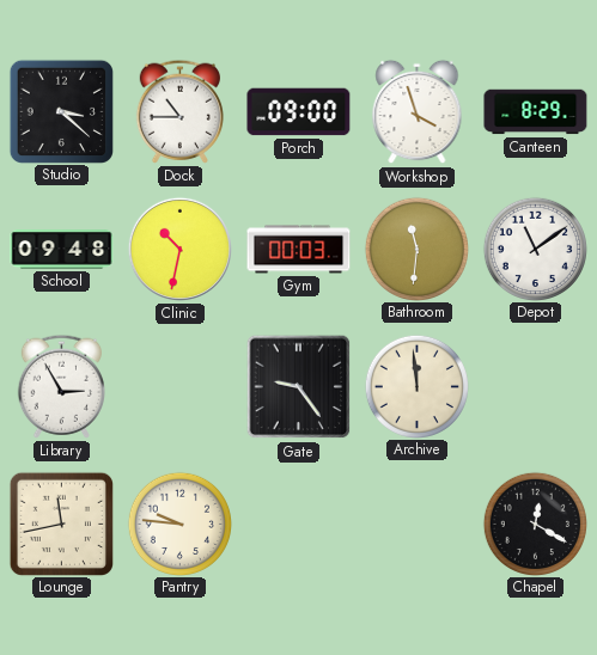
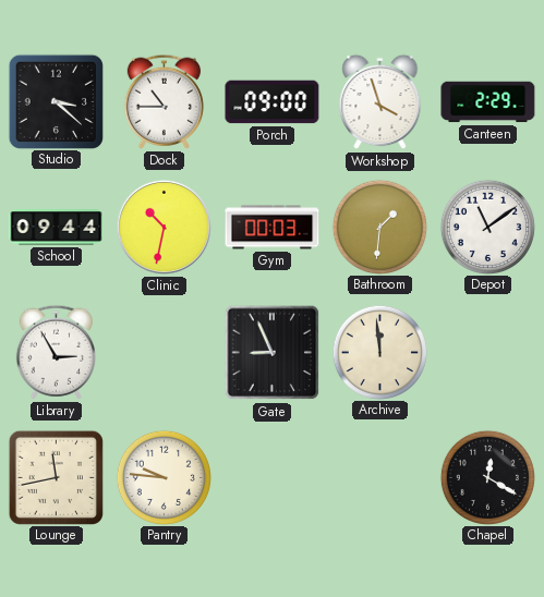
Canteen: 8:29 -> 2:29 (488, 102)
School: 09:48 -> 09:44 (57, 228)
Bathroom: 11:31 -> 1:31 (379, 227)
Gate: 9:24 -> 8:56 (273, 353)
